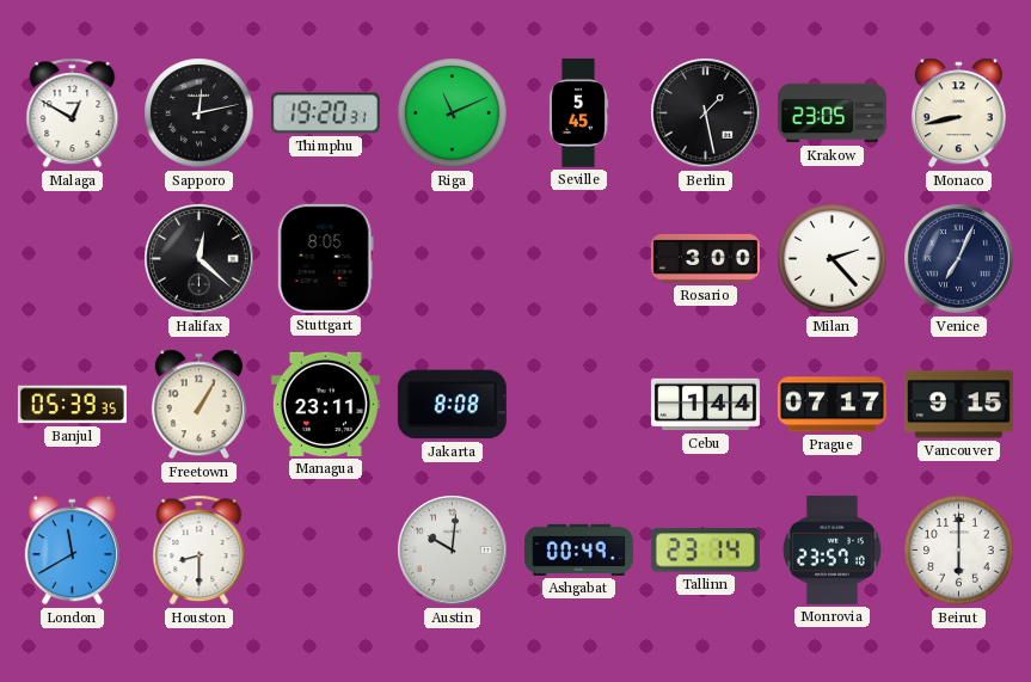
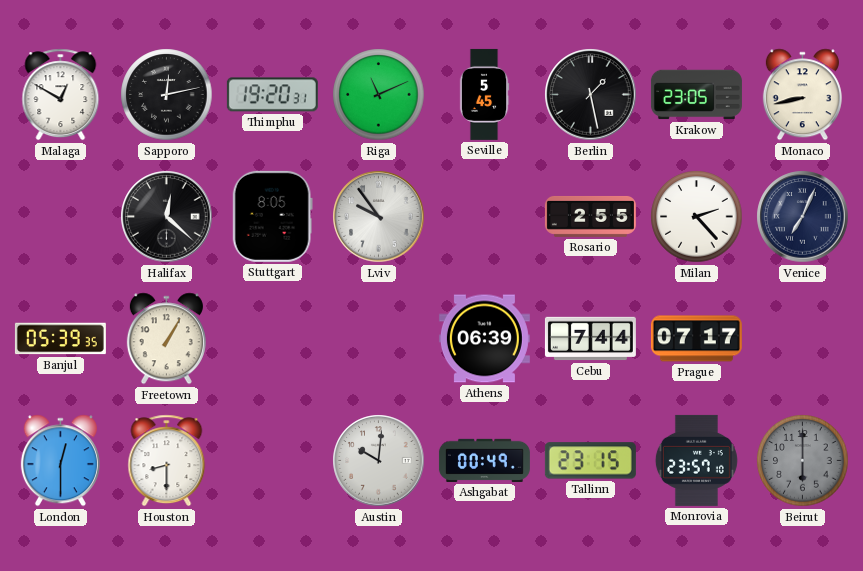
Lviv: none -> 9:54 (379, 217)
Rosario: 3:00 -> 2:55 (590, 216)
Managua: 23:11 -> none (325, 404)
Jakarta: 8:08 -> none (452, 405)
Athens: none -> 06:39 (484, 339)
Cebu: 1:44 -> 7:44 (590, 339)
Vancouver: 9:15 -> none (958, 405)
London: 11:40 -> 12:30 (60, 461)
Tallinn: 23:14 -> 23:15 (590, 461)
Beirut dial: white -> grey (803, 461)
